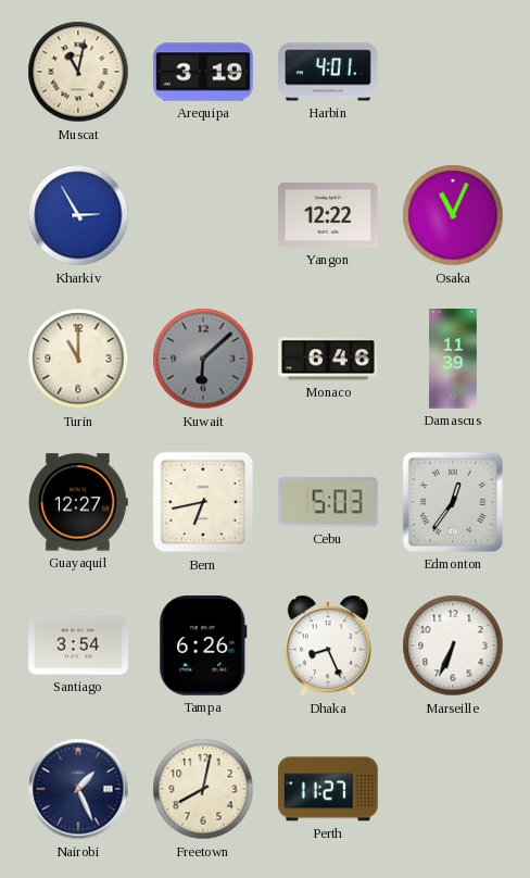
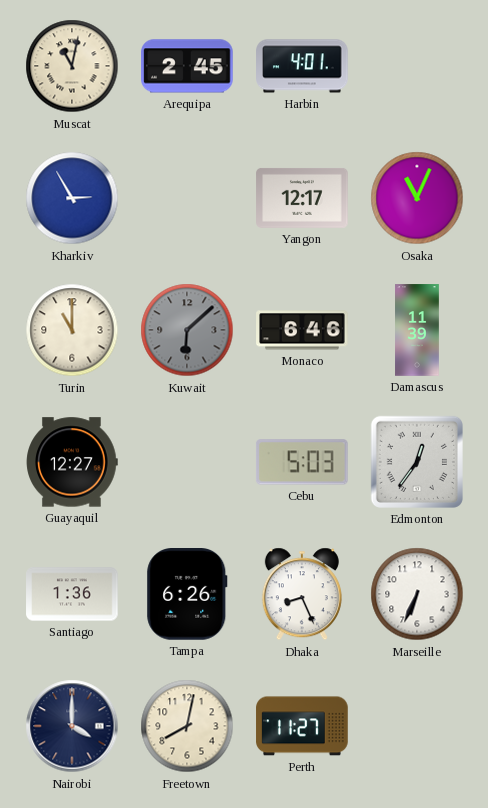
Arequipa: 3:19 -> 2:45 (187, 66)
Yangon: 12:22 -> 12:17 (302, 198)
Bern: 6:43 -> none (203, 502)
Santiago: 3:54 -> 1:36 (72, 594)
Nairobi: 1:26 -> 4:00 (72, 726)
